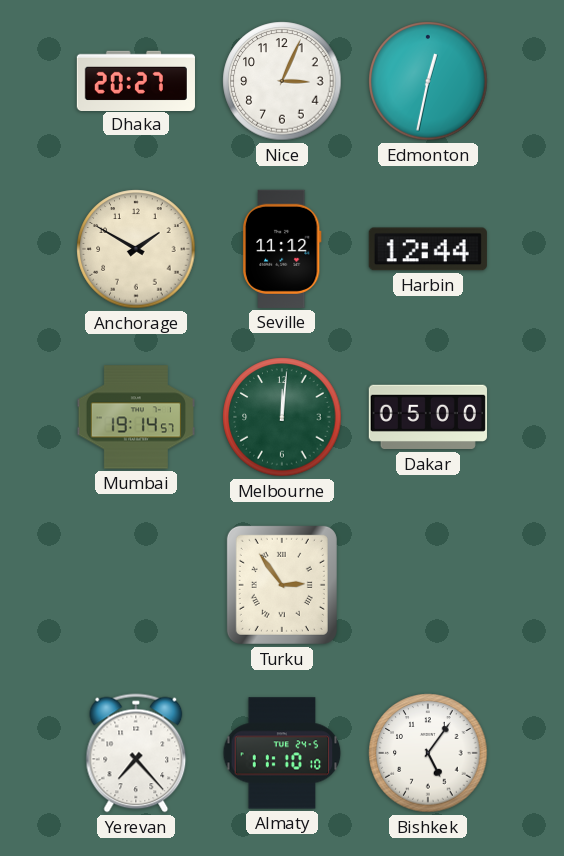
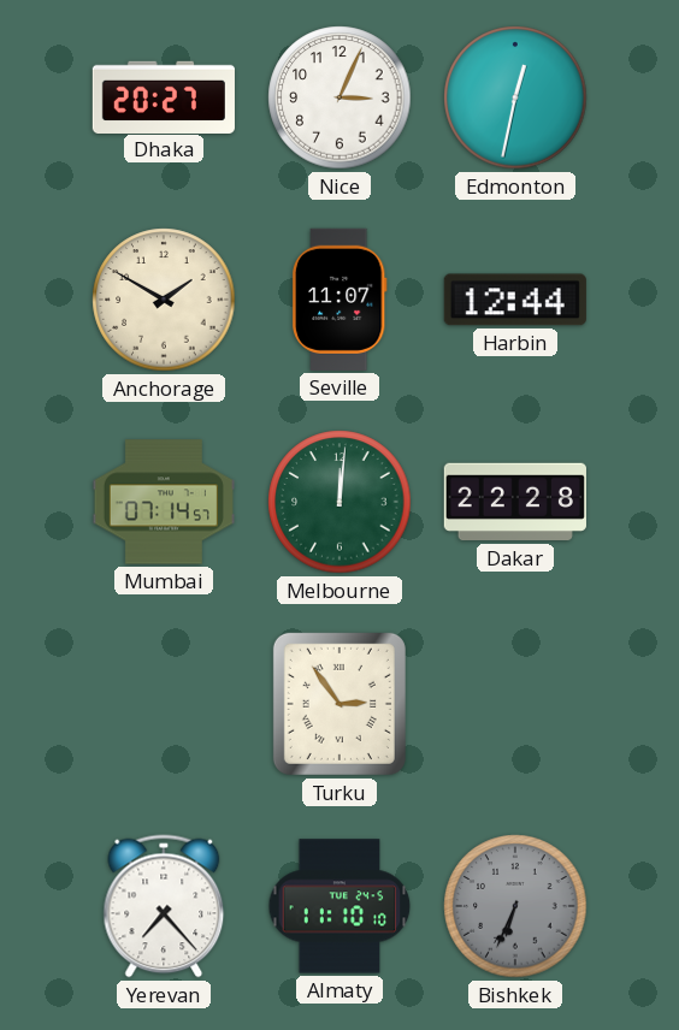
Seville: 11:12 -> 11:07 (339, 300)
Mumbai: 19:14 -> 07:14 (164, 502)
Dakar: 05:00 -> 22:28 (515, 502)
Bishkek: 5:06 -> 6:34 (515, 906)
Bishkek dial: white -> grey (515, 906)
